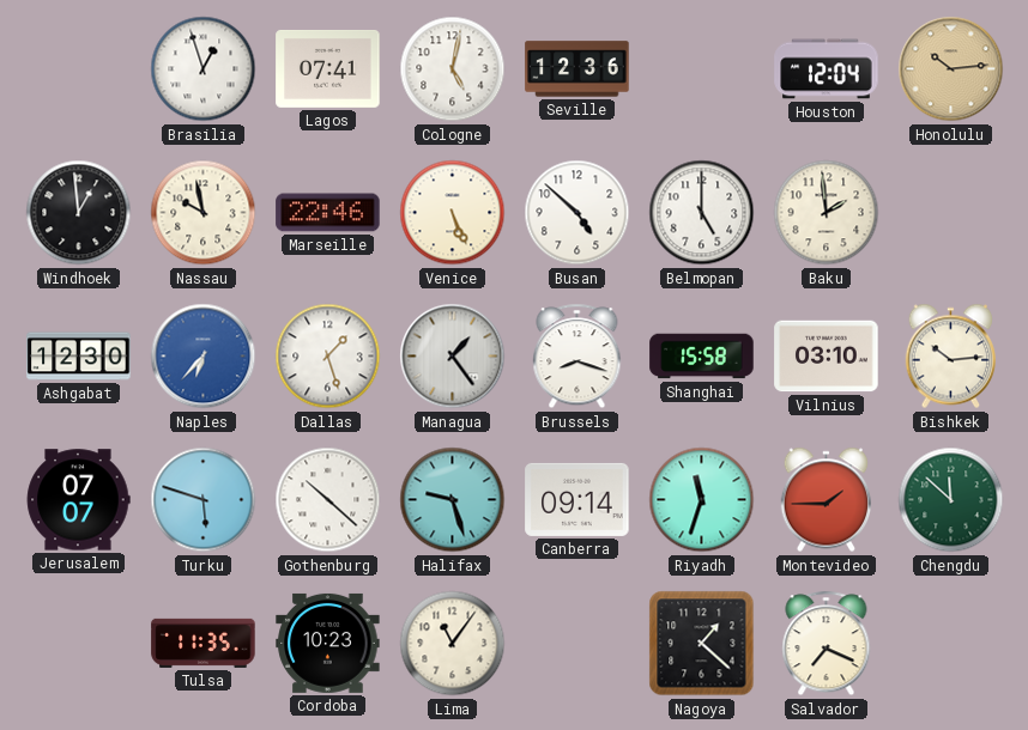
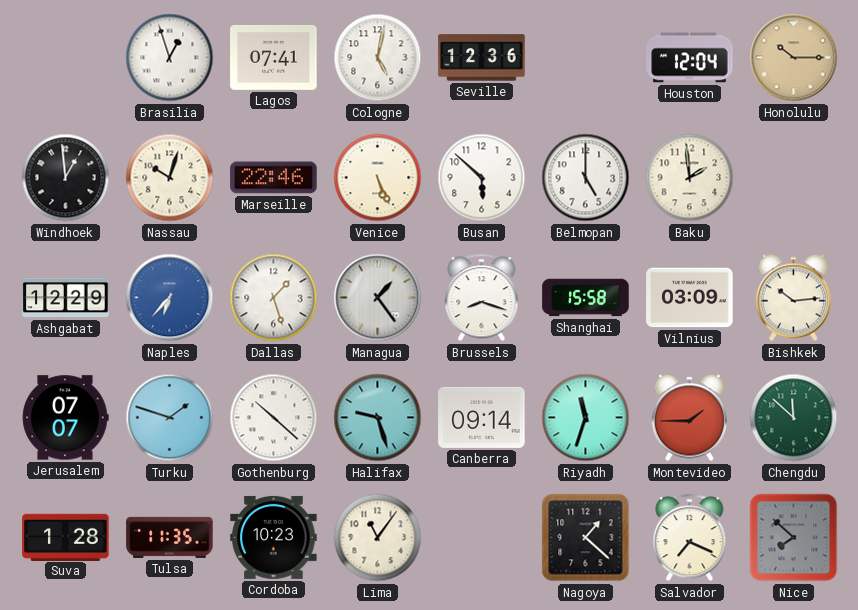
Honolulu: 10:14 -> 10:15 (794, 58)
Nassau: 9:58 -> 10:03 (170, 178)
Busan: 4:52 -> 5:52 (482, 178)
Ashgabat: 12:30 -> 12:29 (66, 298)
Vilnius: 03:10 -> 03:09 (690, 298)
Turku: 5:48 -> 1:48 (170, 418)
Suva: none -> 1:28 (66, 537)
Nice: none -> 7:52 (794, 538)
